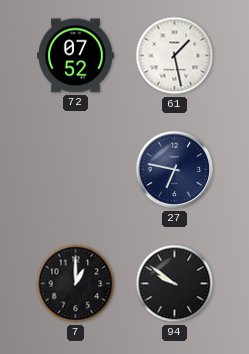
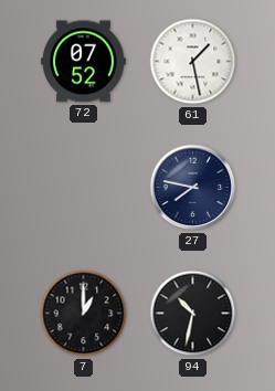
27: 6:47 -> 7:47 (193, 188)
94: 9:51 -> 10:32 (193, 314)
